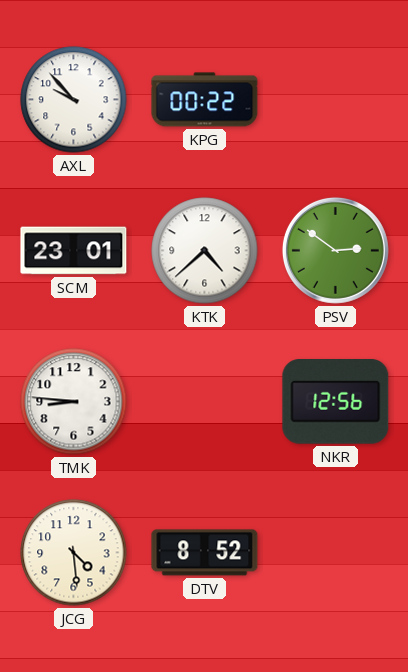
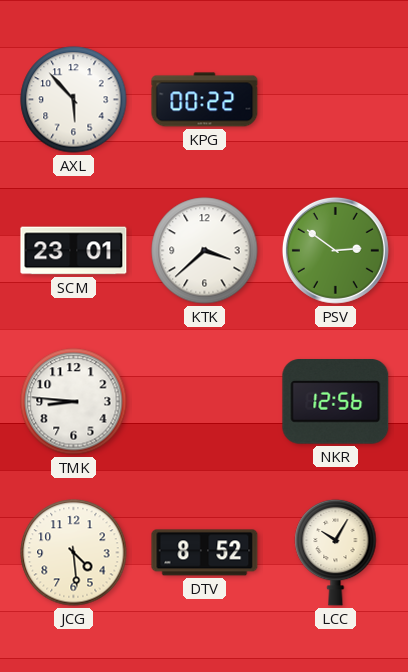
AXL: 9:53 -> 5:53 (74, 100)
KTK: 4:38 -> 3:38 (205, 251)
LCC: none -> 10:05 (336, 552)
